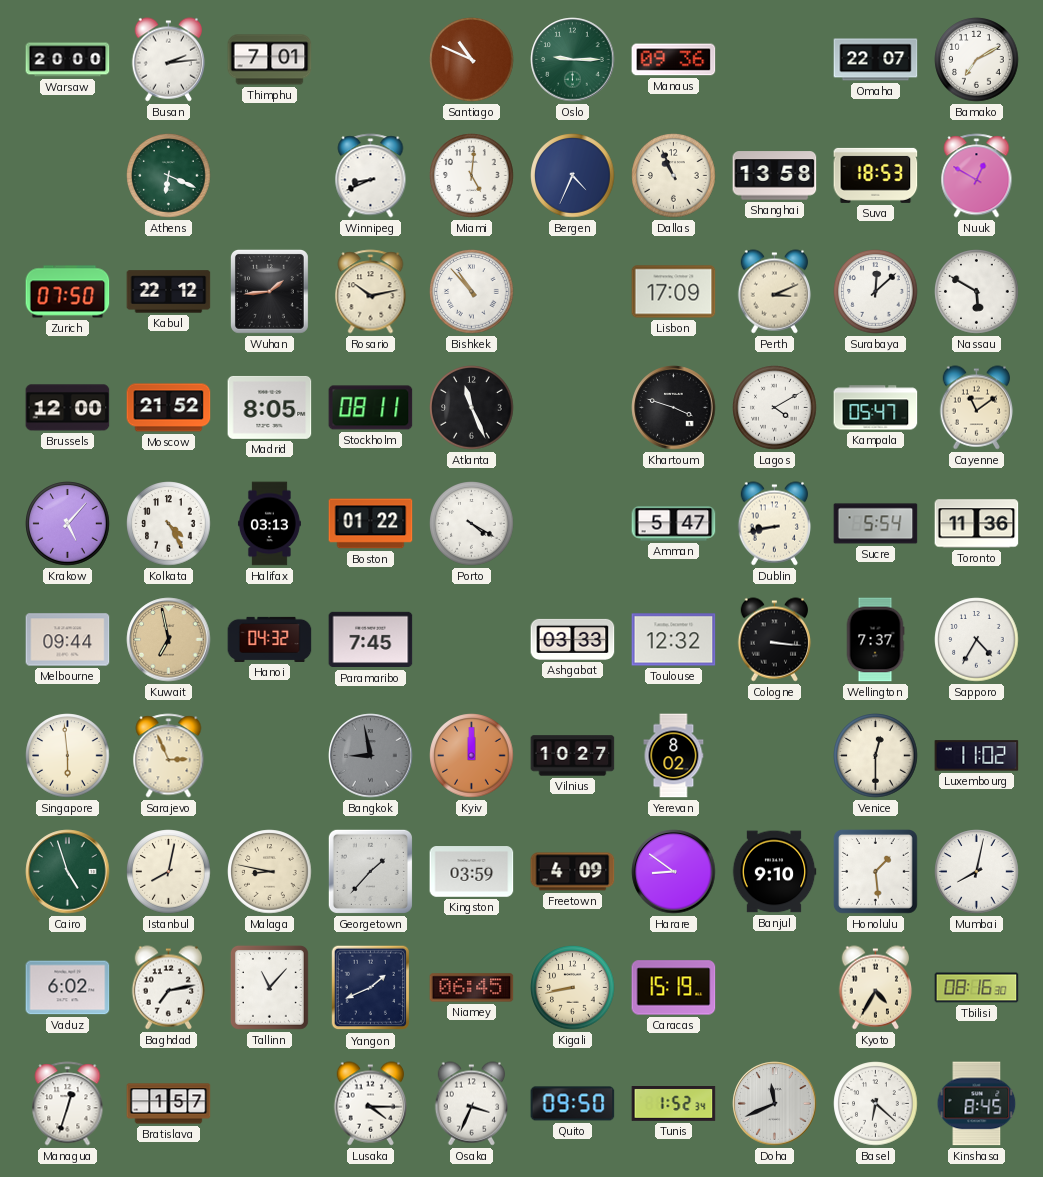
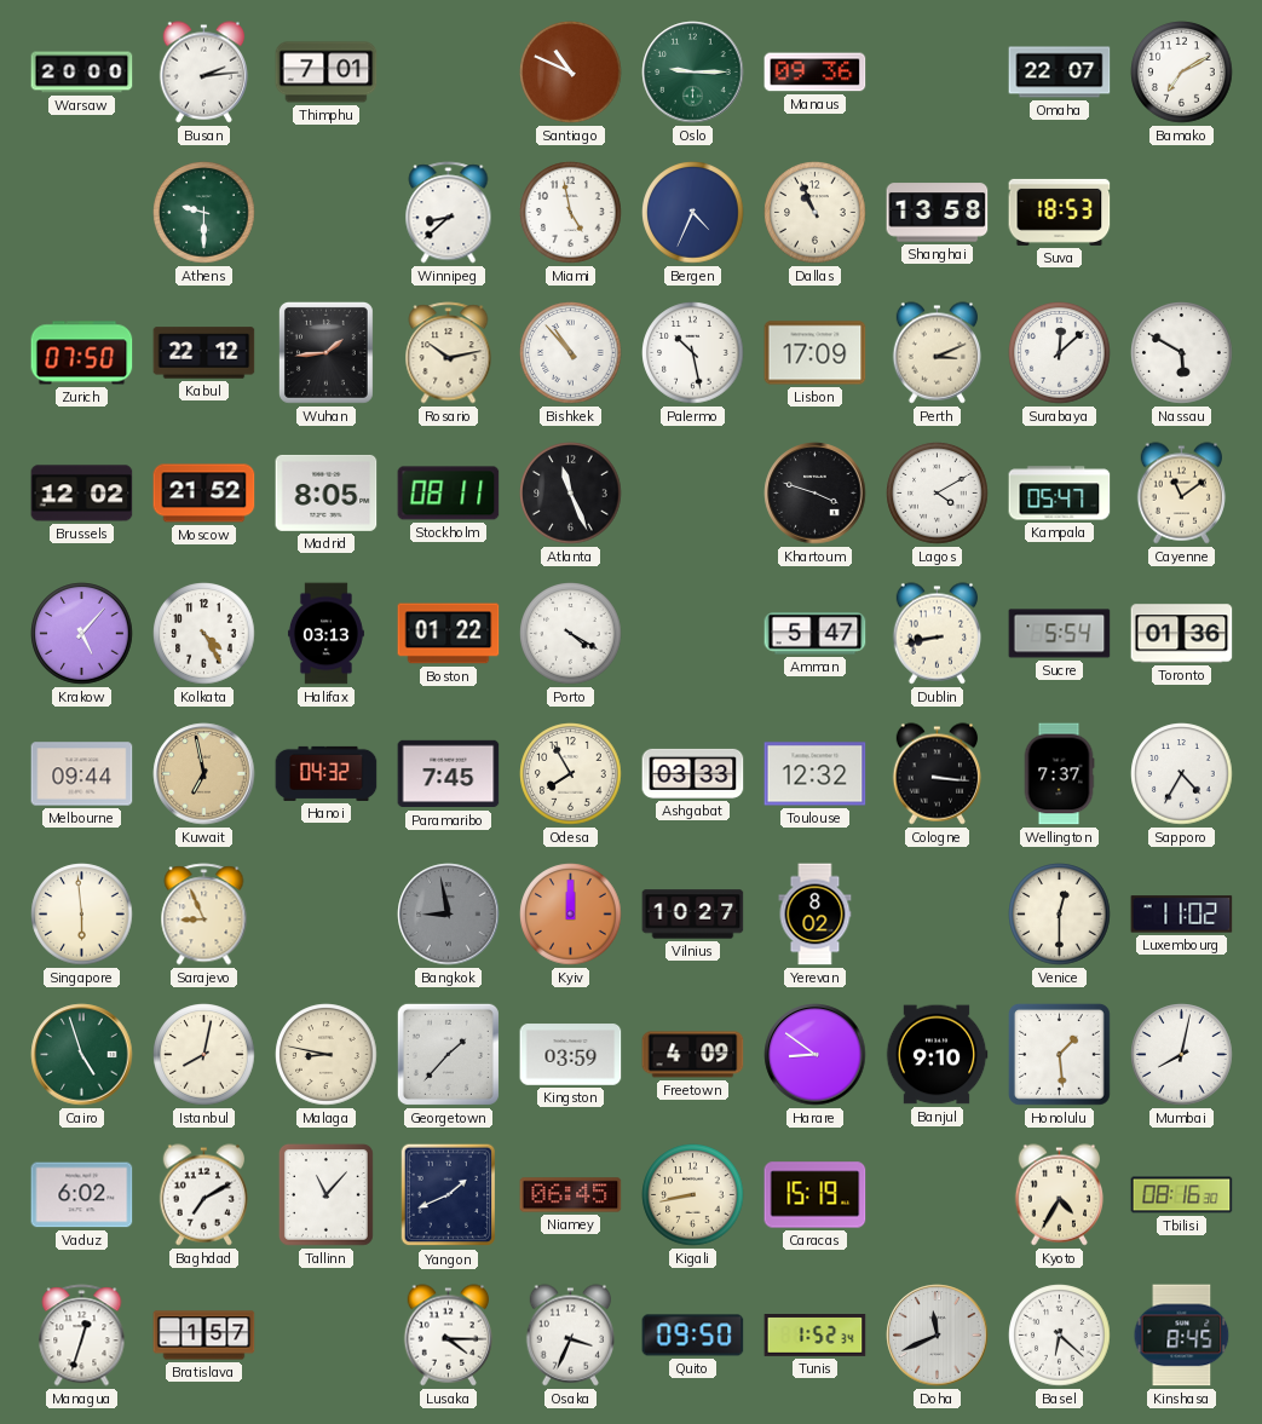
Athens: 6:19 -> 9:30 (204, 213)
Winnipeg: 8:41 -> 8:38 (449, 213)
Miami: 5:01 -> 4:58 (571, 213)
Nuuk: 12:50 -> none (977, 176)
Palermo: none -> 10:28 (693, 353)
Brussels: 12:00 -> 12:02 (82, 494)
Toronto: 11:36 -> 01:36 (1182, 634)
Odesa: none -> 7:55 (571, 774)
Sarajevo: 2:56 -> 8:56 (204, 915)
Baghdad: 7:13 -> 7:10 (204, 1195)
